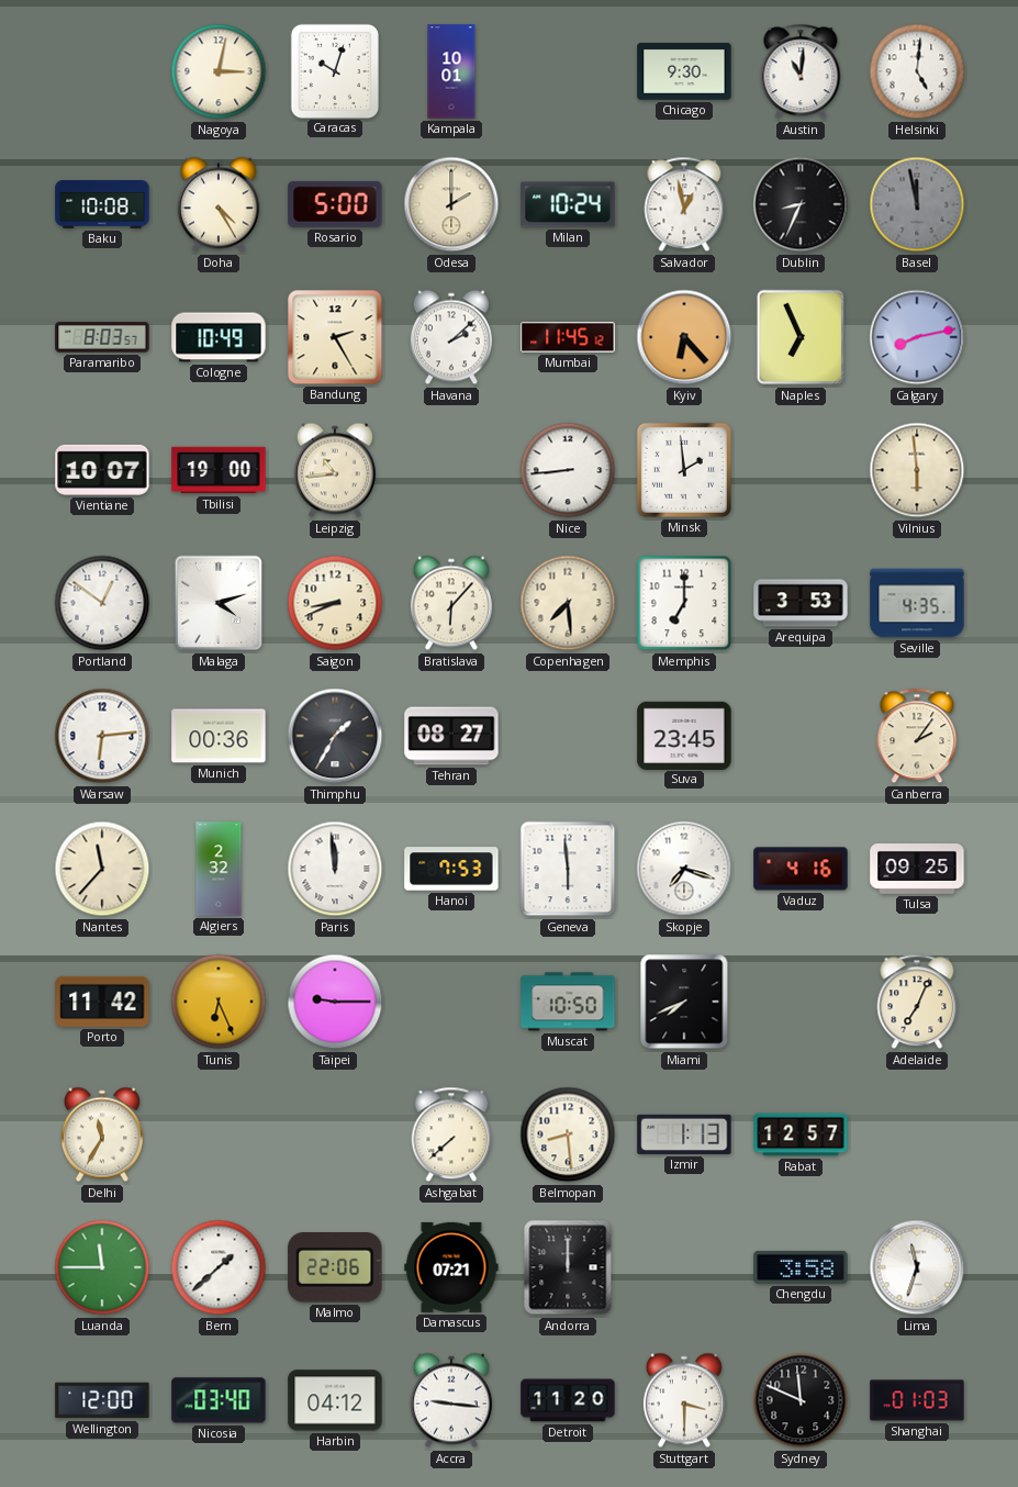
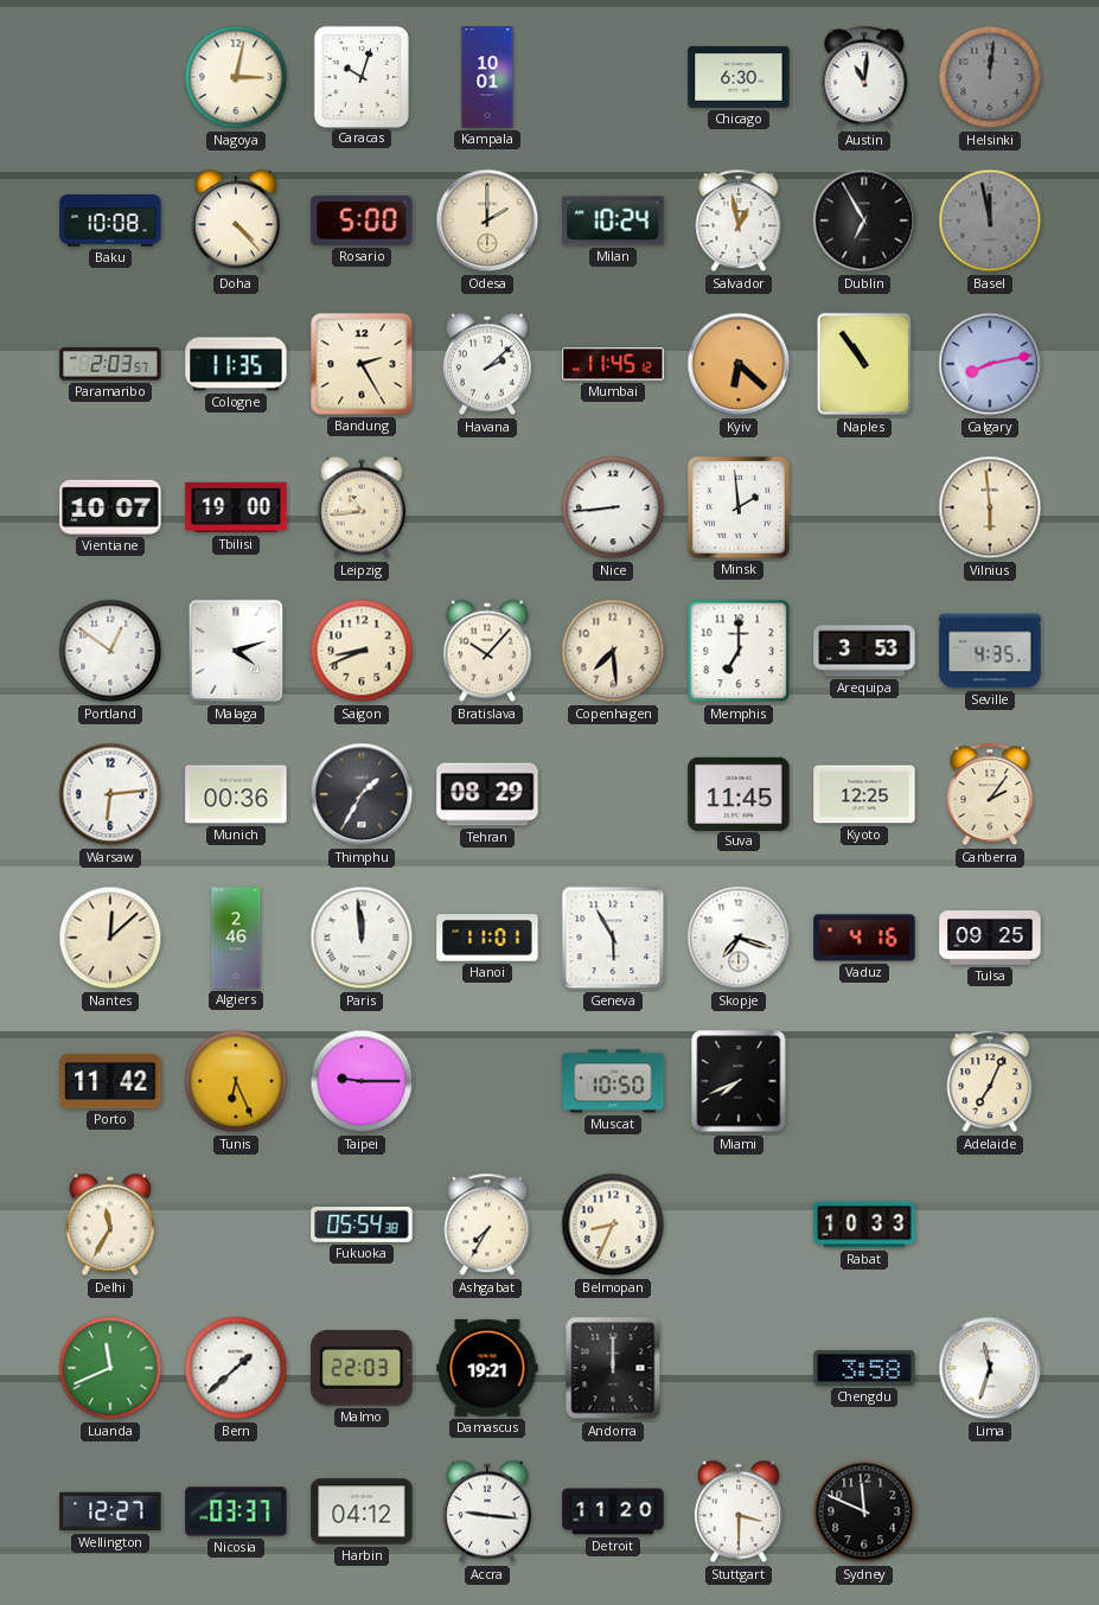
Chicago: 9:30 -> 6:30 (739, 77)
Helsinki: 5:01 -> 12:01 (990, 77)
Helsinki dial: white -> grey (990, 77)
Doha: 4:25 -> 4:23 (236, 220)
Dublin: 8:34 -> 6:55 (864, 220)
Paramaribo: 8:03 -> 2:03 (110, 364)
Cologne: 10:49 -> 11:35 (236, 364)
Kyiv: 6:23 -> 6:22 (739, 364)
Naples: 6:56 -> 10:54 (864, 364)
Bratislava: 6:07 -> 10:07 (487, 651)
Tehran: 08:27 -> 08:29 (487, 794)
Suva: 23:45 -> 11:45 (739, 793)
Kyoto: none -> 12:25 (864, 794)
Nantes: 11:37 -> 12:08 (110, 938)
Algiers: 2:32 -> 2:46 (236, 938)
Hanoi: 7:53 -> 11:01 (487, 938)
Geneva: 5:59 -> 5:55 (613, 938)
Fukuoka: none -> 05:54 (362, 1226)
Ashgabat: 7:38 -> 7:35 (487, 1224)
Belmopan: 8:29 -> 8:34 (613, 1224)
Izmir: 1:13 -> none (684, 1134)
Rabat: 12:57 -> 10:33 (864, 1224)
Luanda: 11:45 -> 11:41 (110, 1368)
Malmo: 22:06 -> 22:03 (362, 1369)
Damascus: 07:21 -> 19:21 (487, 1368)
Wellington: 12:00 -> 12:27 (110, 1511)
Nicosia: 03:40 -> 03:37 (236, 1511)
Shanghai: 01:03 -> none (917, 1400)
